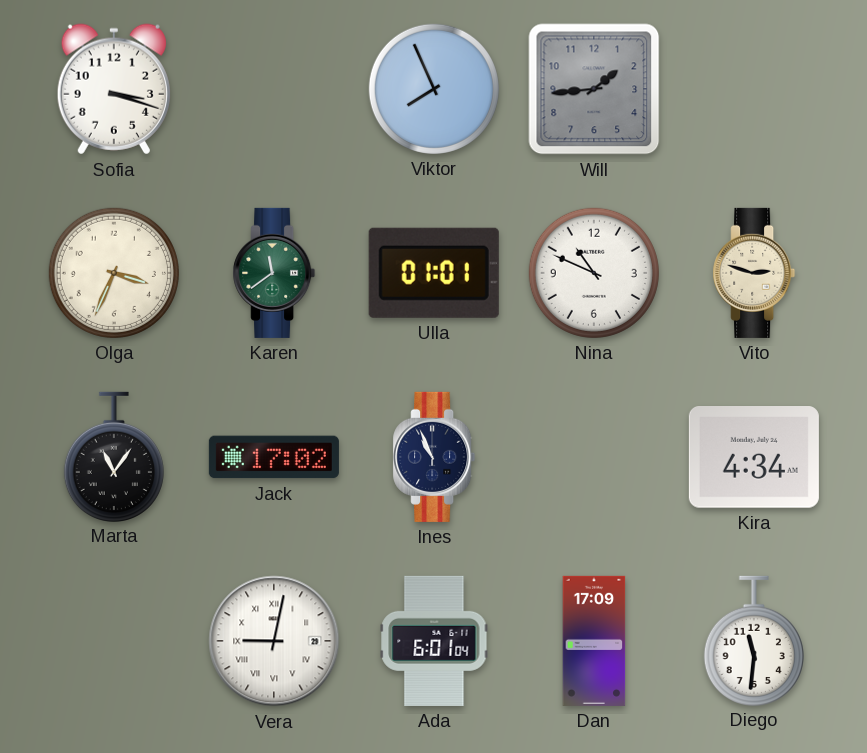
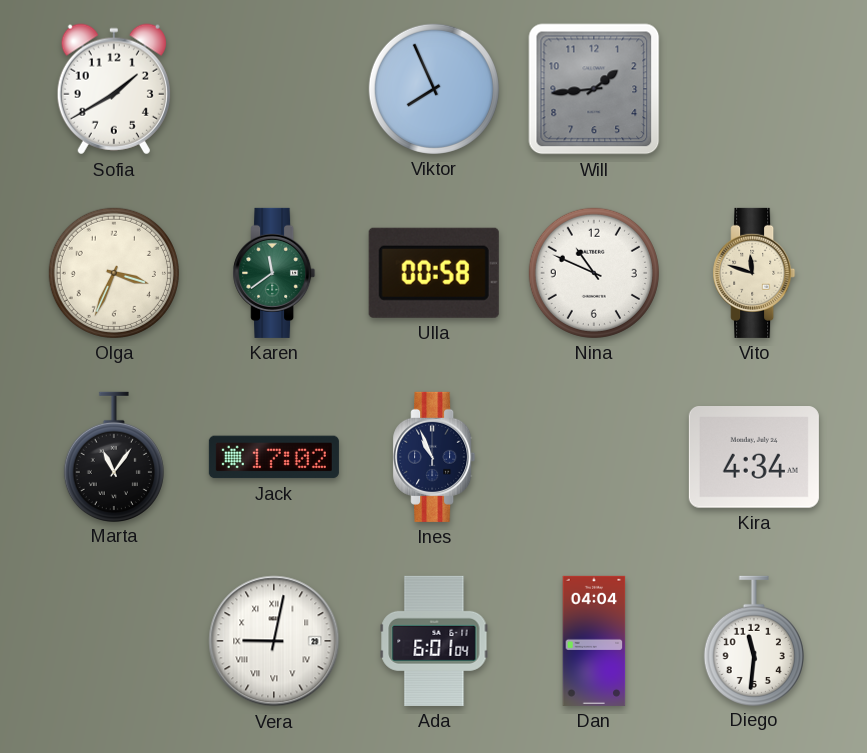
Sofia: 3:18 -> 1:40 (114, 89)
Ulla: 01:01 -> 00:58 (434, 273)
Vito: 2:48 -> 11:48 (754, 273)
Dan: 17:09 -> 04:04 (594, 641)
